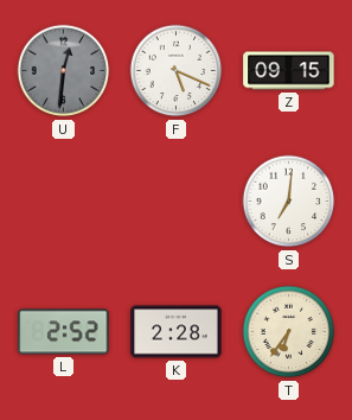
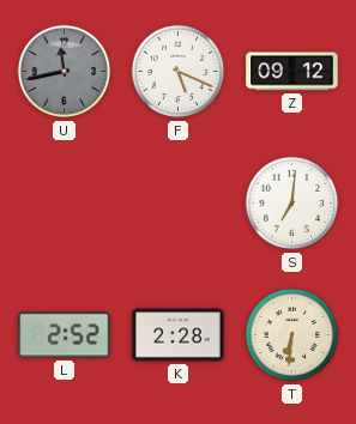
U: 12:31 -> 11:43 (65, 72)
Z: 09:15 -> 09:12 (292, 72)
T: 6:36 -> 6:31 (292, 335)
